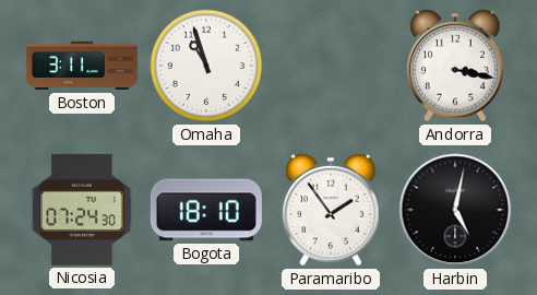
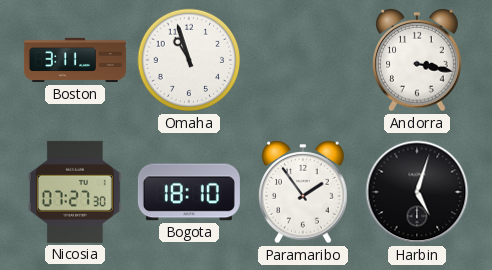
Nicosia: 07:24 -> 07:27 (75, 192)
Harbin: 5:02 -> 5:03 (417, 192)
